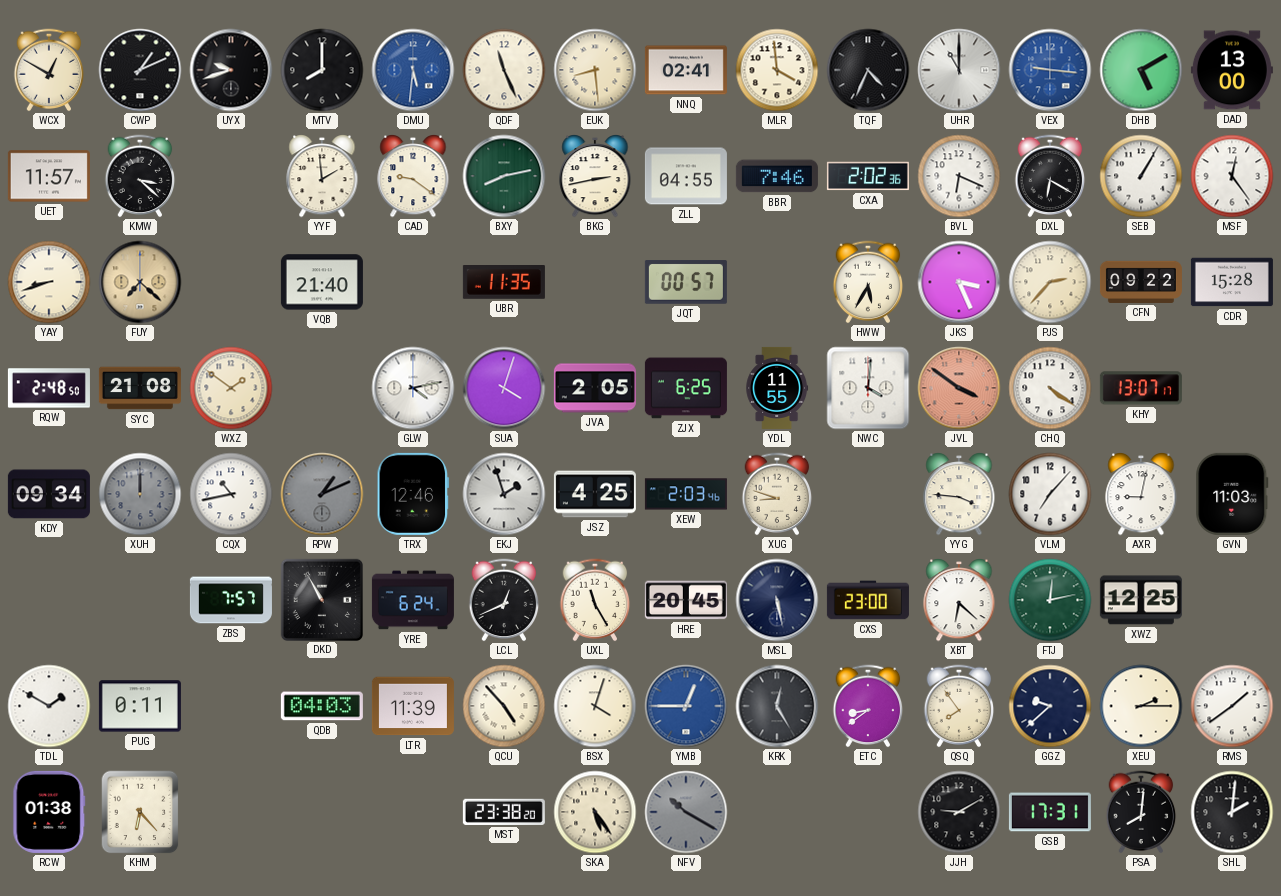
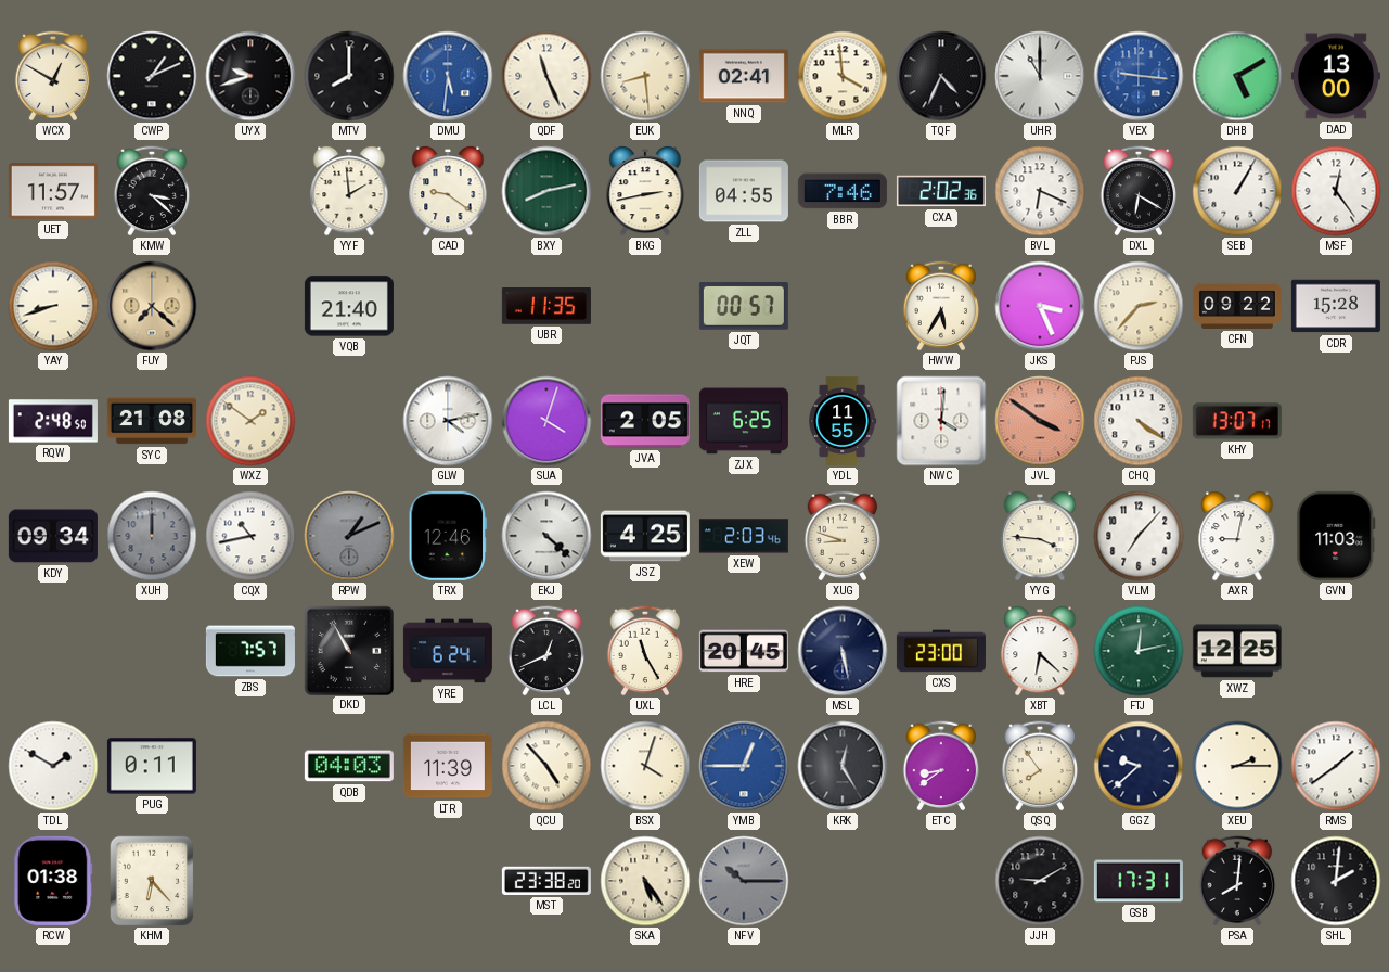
EKJ: 1:57 -> 4:22 (546, 536)
NFV: 10:20 -> 10:15 (744, 881)
